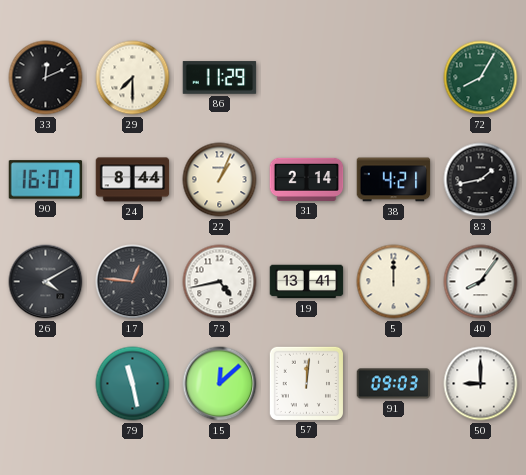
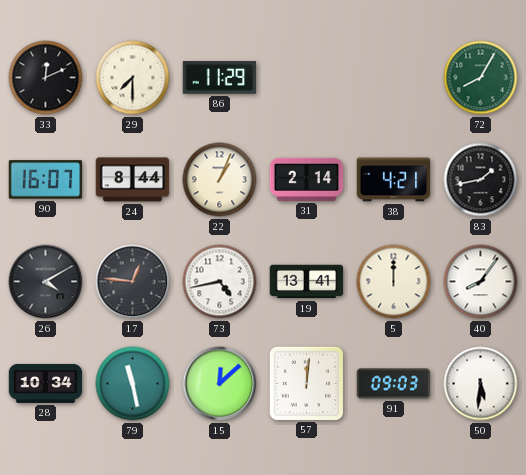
28: none -> 10:34 (46, 383)
50: 9:00 -> 5:31 (481, 384)
